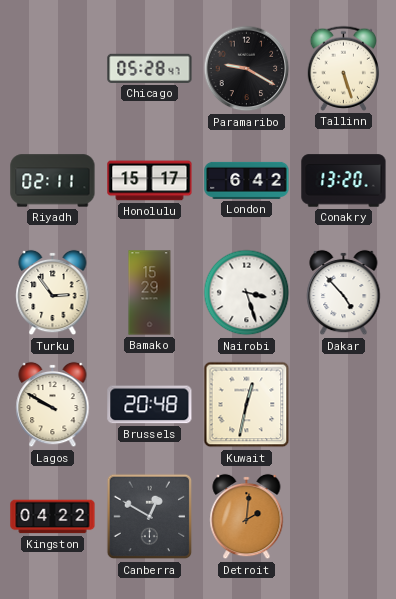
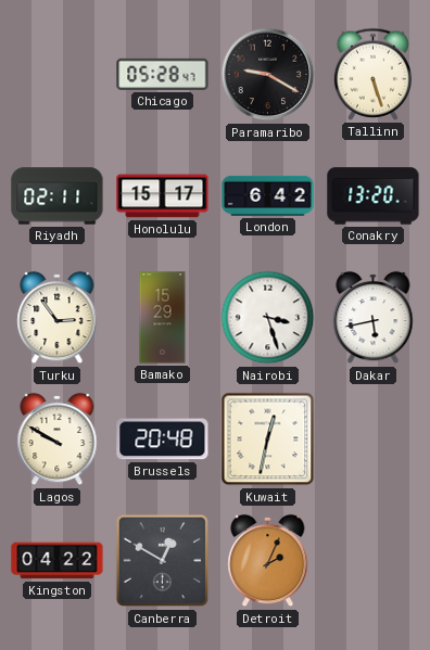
Dakar: 4:53 -> 5:43 (374, 318)
Detroit: 2:01 -> 2:04 (268, 561)
